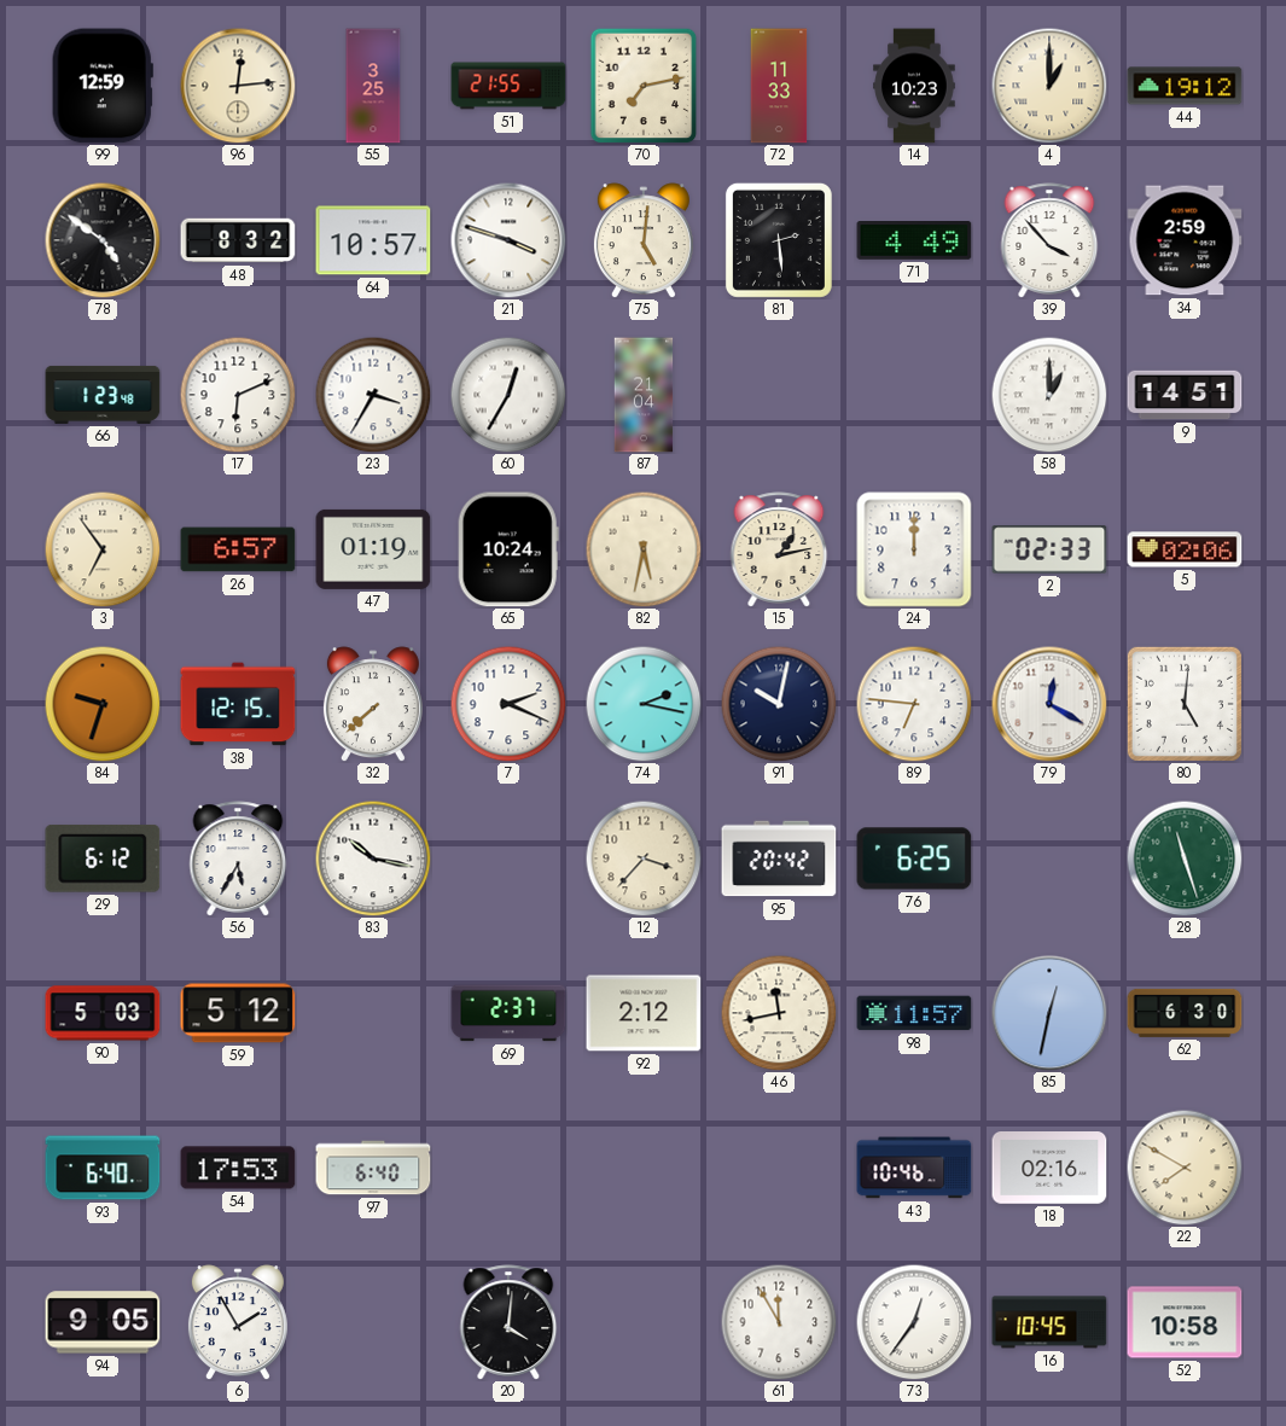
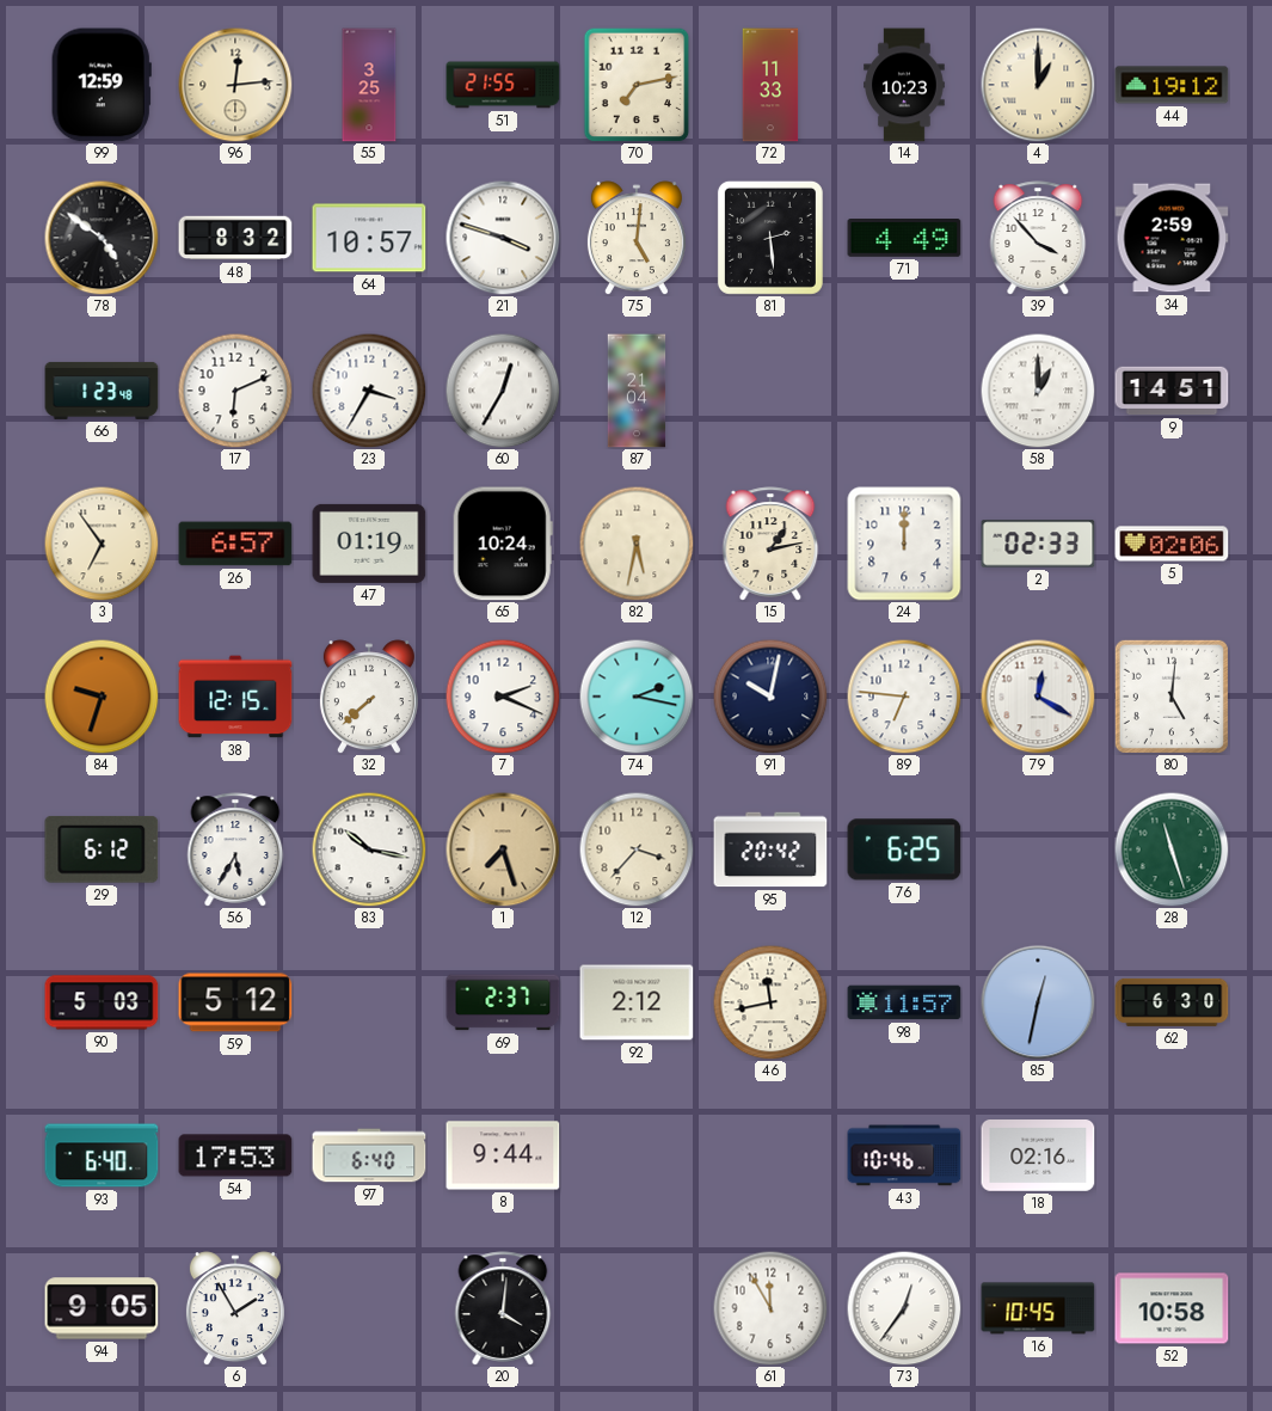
1: none -> 7:27 (503, 849)
8: none -> 9:44 (503, 1155)
22: 7:50 -> none (1185, 1168)
